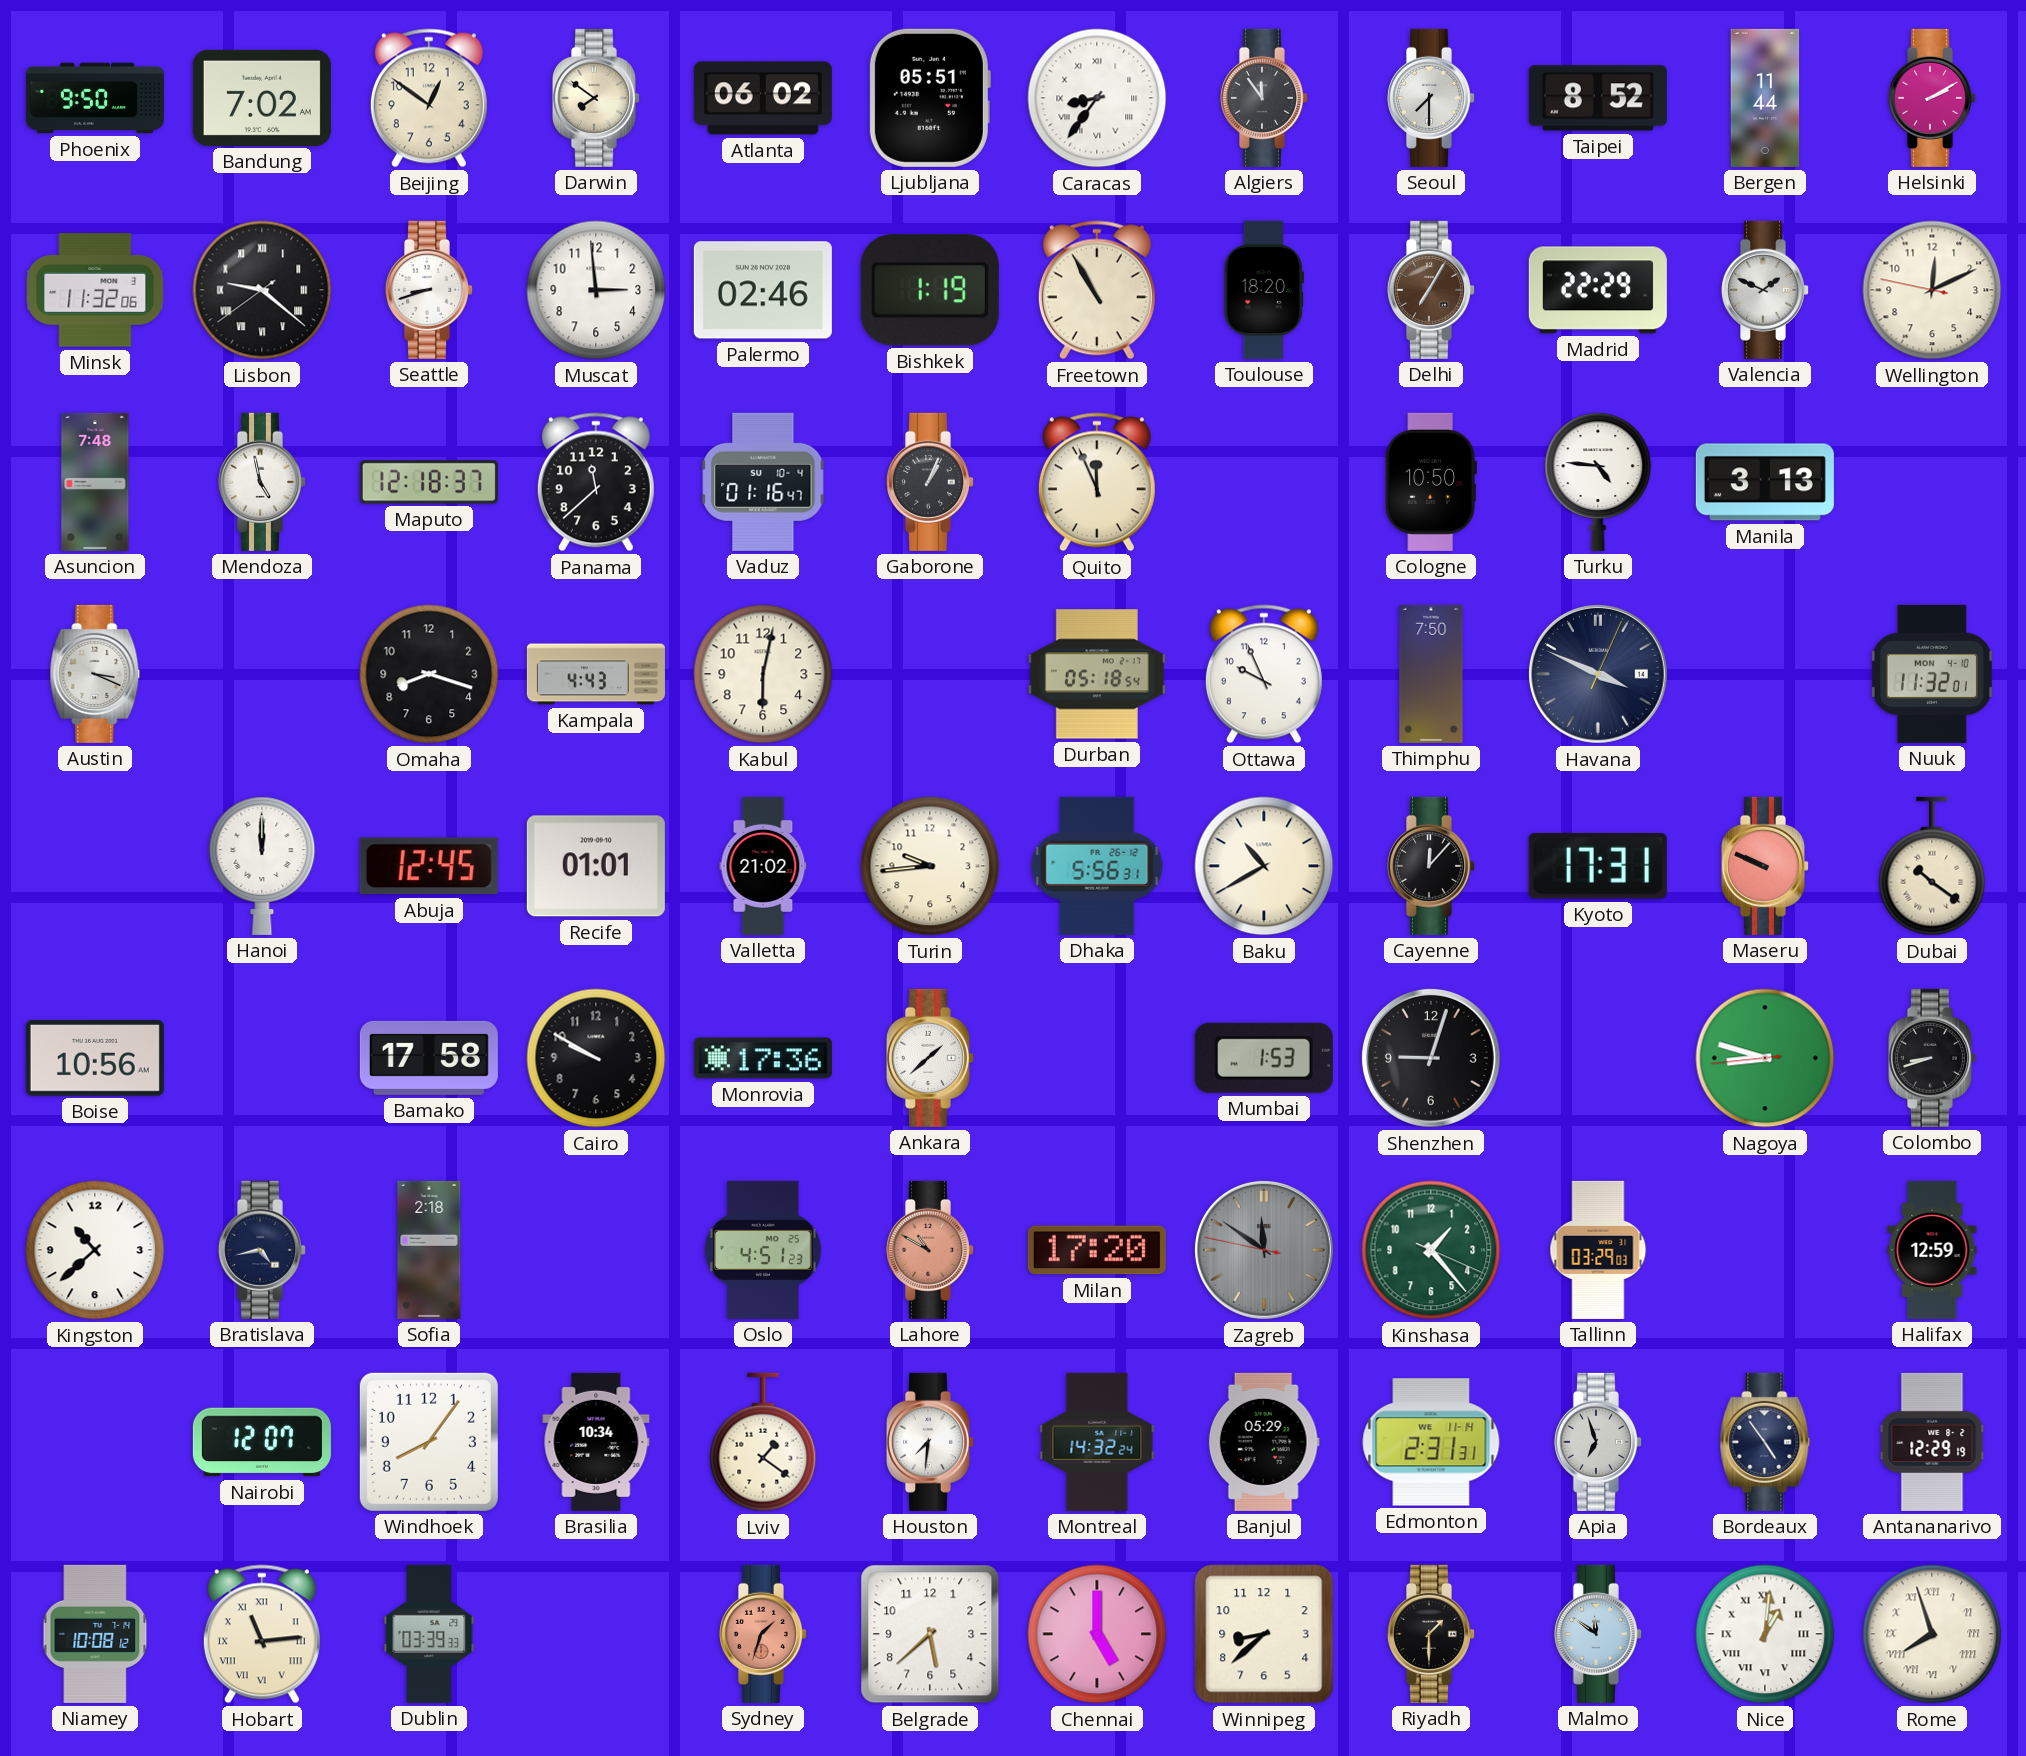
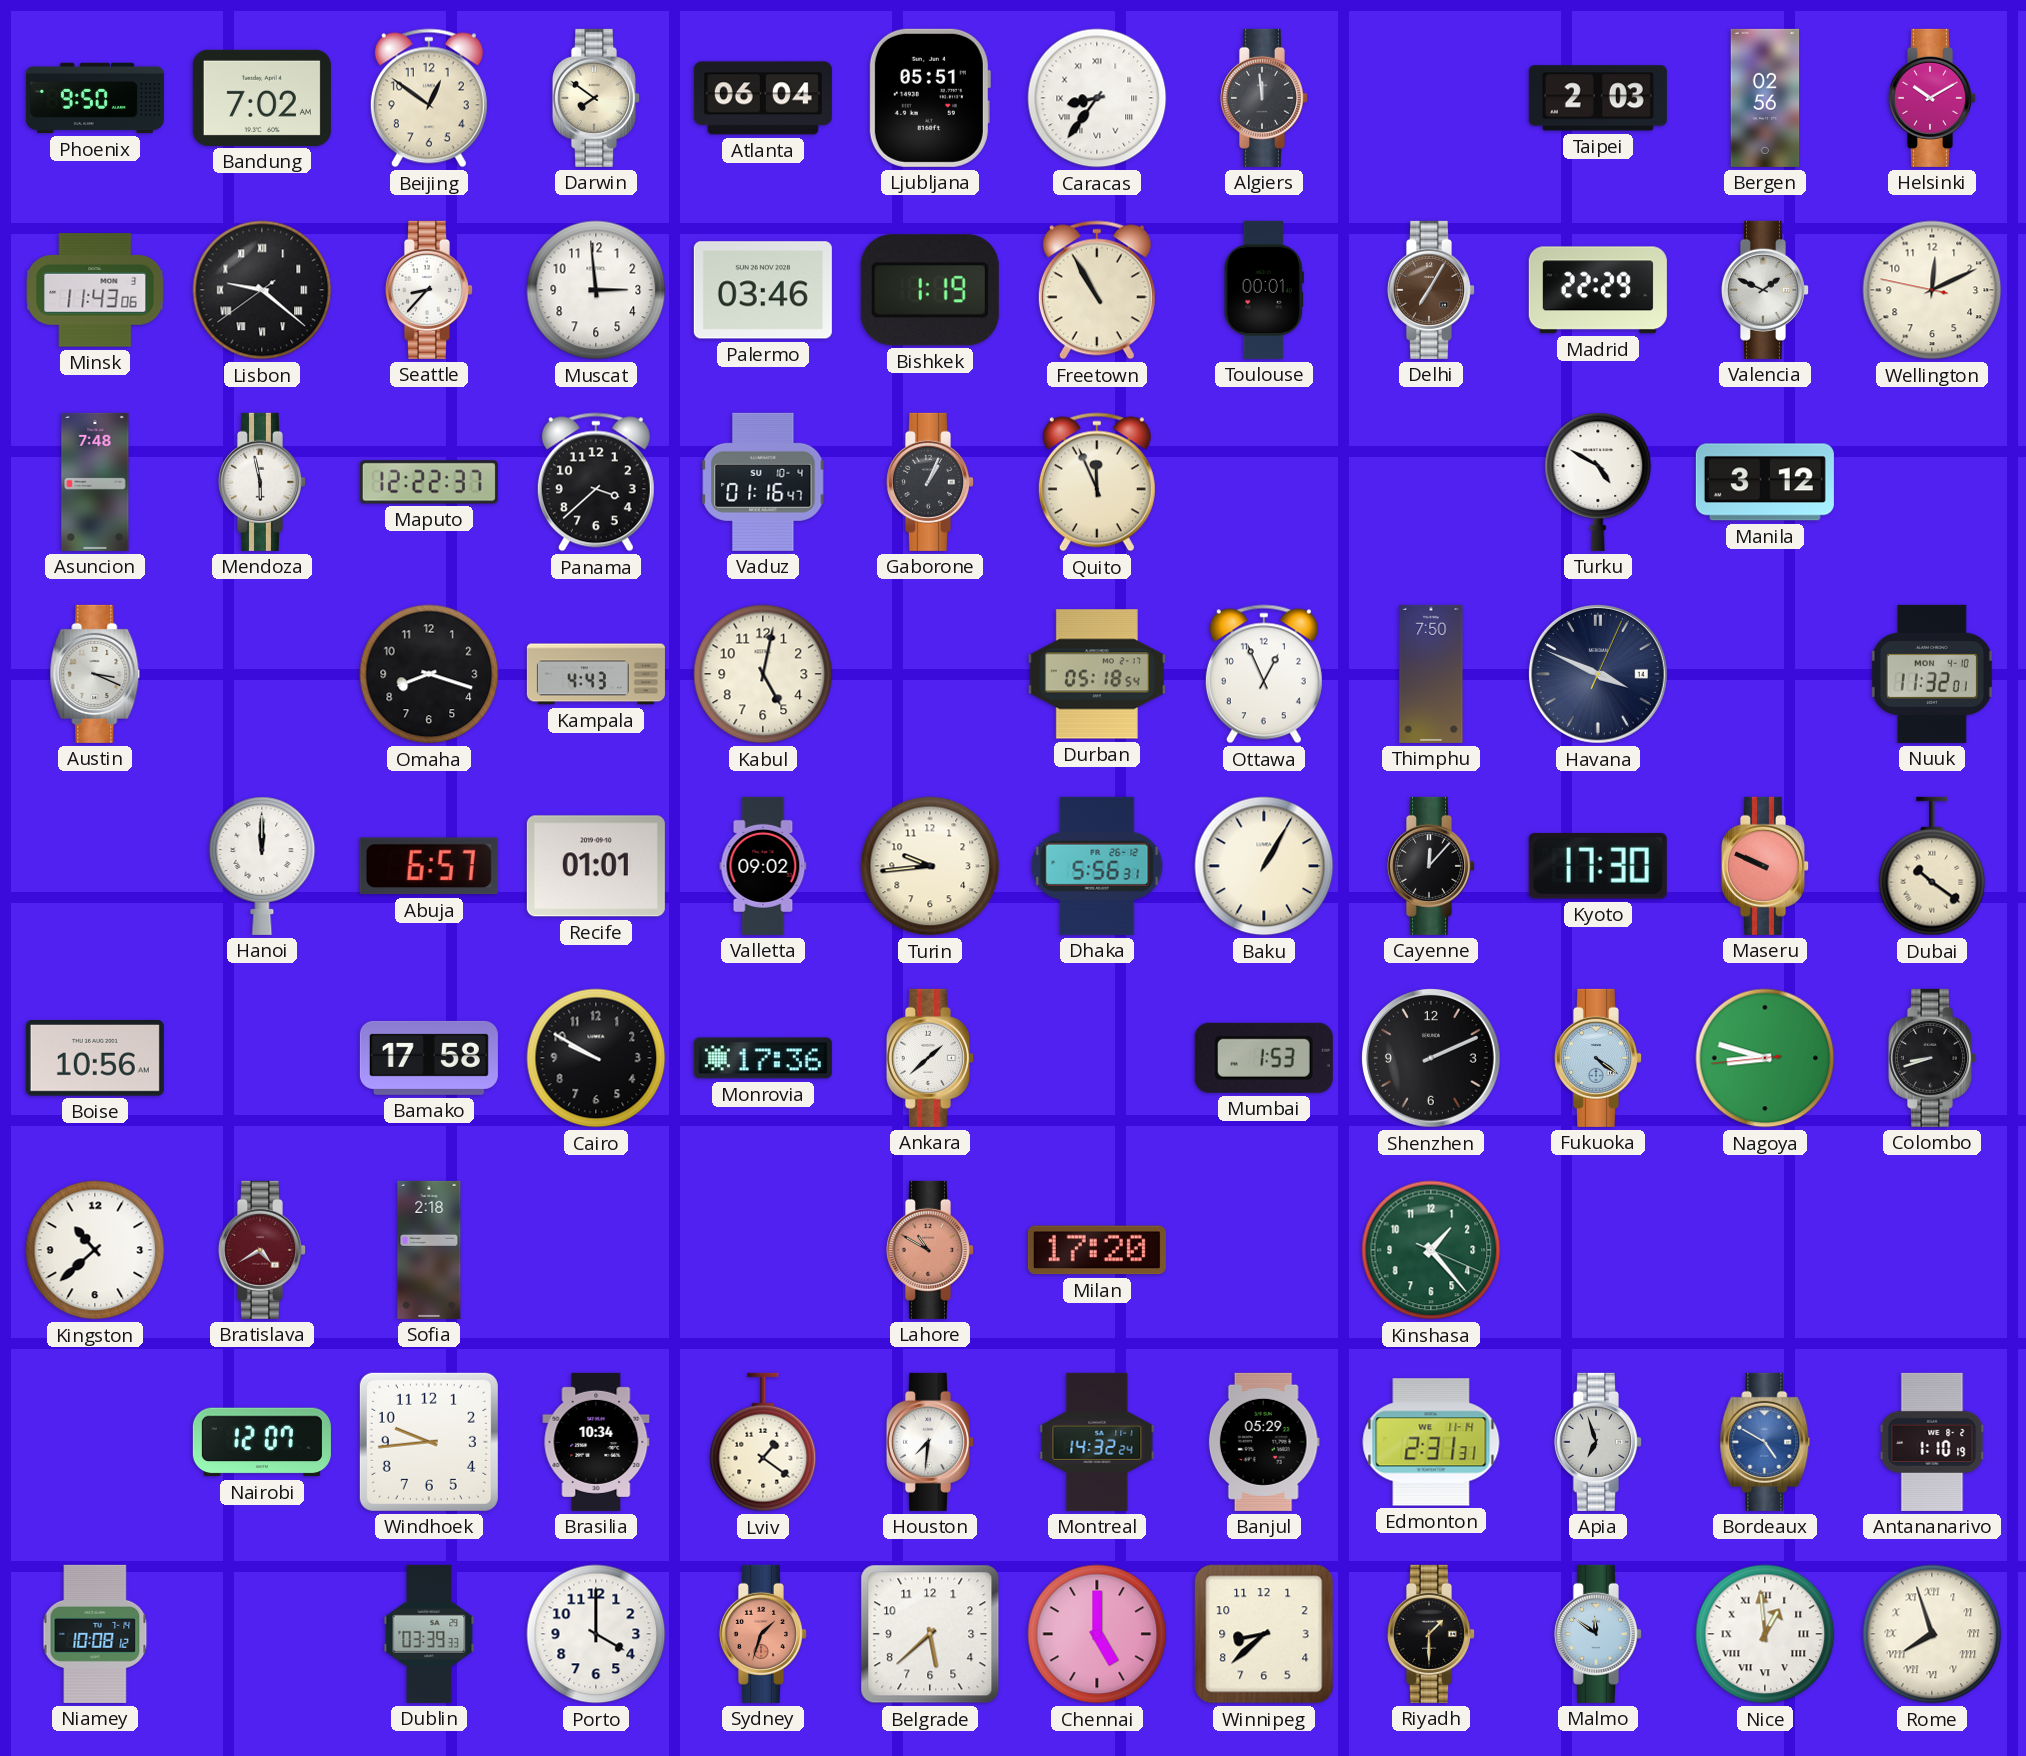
Atlanta: 06:02 -> 06:04 (763, 98)
Algiers: 11:54 -> 11:59 (1263, 98)
Seoul: 7:30 -> none (1430, 98)
Taipei: 8:52 -> 2:03 (1598, 98)
Bergen: 11:44 -> 02:56 (1765, 98)
Helsinki: 2:10 -> 10:10 (1931, 98)
Minsk: 11:32 -> 11:43 (95, 290)
Seattle: 8:42 -> 8:37 (428, 290)
Palermo: 02:46 -> 03:46 (763, 290)
Toulouse: 18:20 -> 00:01 (1264, 290)
Mendoza: 4:58 -> 5:58 (261, 482)
Maputo: 12:18 -> 12:22 (429, 482)
Panama: 11:38 -> 3:38 (596, 482)
Cologne: 10:50 -> none (1431, 482)
Turku: 4:46 -> 4:50 (1598, 482)
Manila: 3:13 -> 3:12 (1765, 482)
Kabul: 6:02 -> 5:02 (763, 674)
Ottawa: 9:56 -> 12:56 (1264, 674)
Abuja: 12:45 -> 6:57 (429, 866)
Valletta: 21:02 -> 09:02 (763, 866)
Baku: 10:40 -> 1:05 (1264, 866)
Kyoto: 17:31 -> 17:30 (1598, 866)
Shenzhen: 9:03 -> 2:11 (1431, 1058)
Fukuoka: none -> 4:21 (1597, 1058)
Bratislava: 4:43 -> 4:40 (261, 1250)
Bratislava dial: navy -> burgundy (261, 1250)
Oslo: 4:51 -> none (763, 1250)
Zagreb: 11:50 -> none (1264, 1250)
Tallinn: 03:29 -> none (1598, 1250)
Halifax: 12:59 -> none (1932, 1250)
Windhoek: 8:06 -> 9:44 (429, 1442)
Bordeaux: 4:54 -> 4:50 (1765, 1442)
Bordeaux dial: navy -> blue (1765, 1442)
Antananarivo: 12:29 -> 1:10 (1932, 1442)
Hobart: 11:14 -> none (262, 1634)
Porto: none -> 4:00 (596, 1634)
Nice: 1:01 -> 12:59 (1765, 1634)
